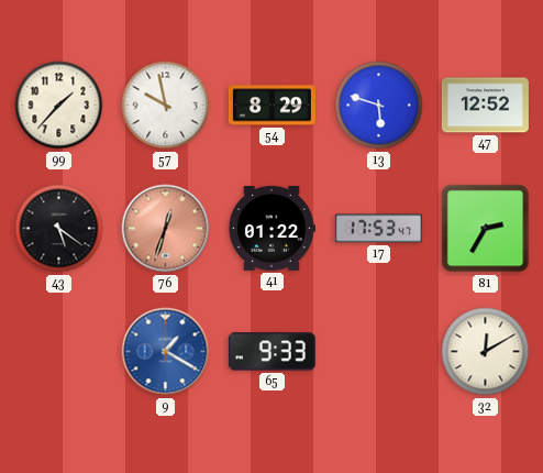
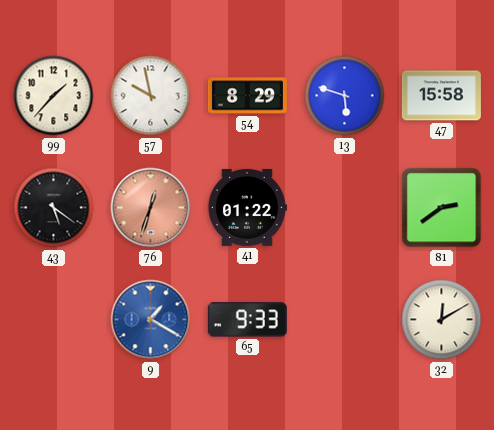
47: 12:52 -> 15:58 (441, 96)
17: 17:53 -> none (378, 229)
81: 2:35 -> 2:39 (442, 208)
